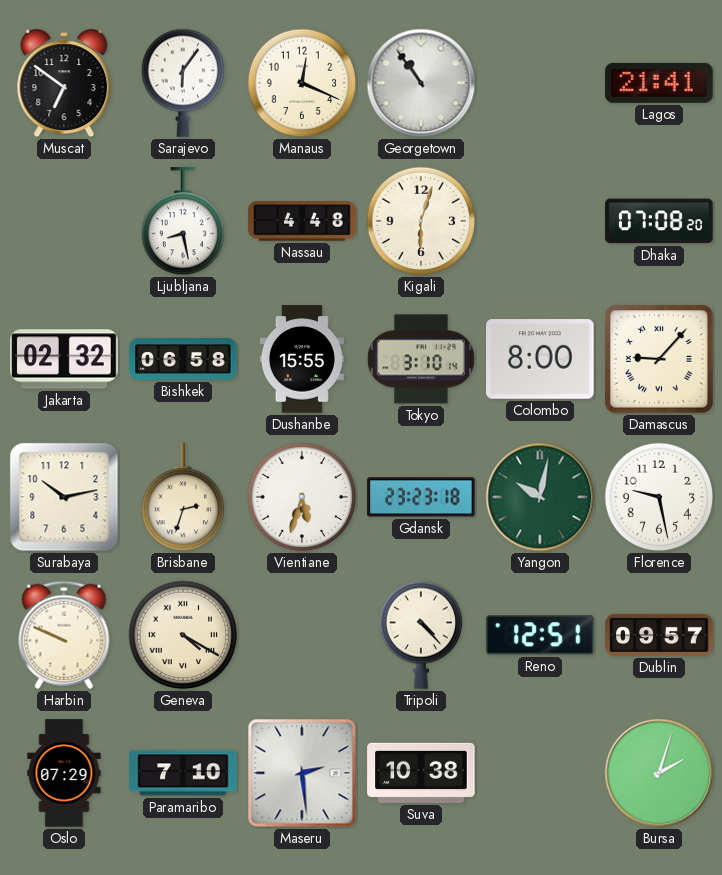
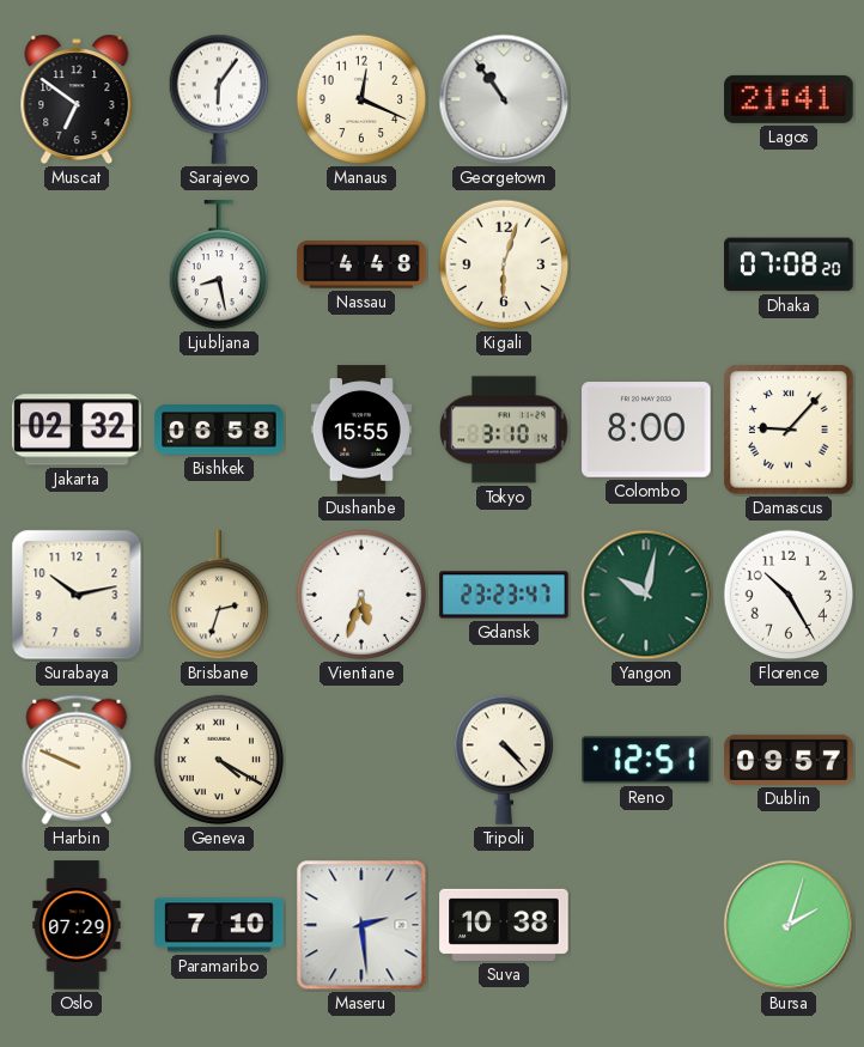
Gdansk: 23:23:18 -> 23:23:47 (504, 595)
Florence: 9:28 -> 10:25 (789, 595)
